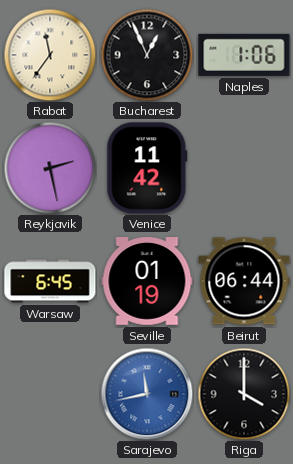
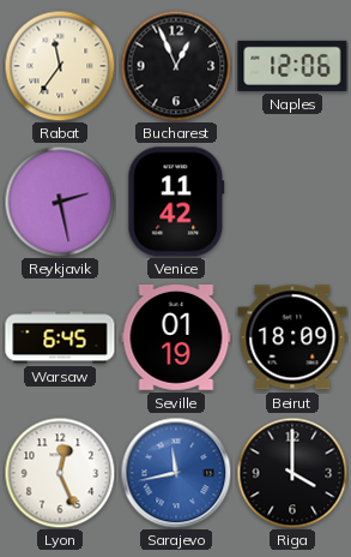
Naples: 1:06 -> 12:06 (292, 66)
Beirut: 06:44 -> 18:09 (292, 337)
Lyon: none -> 12:26 (60, 473)
